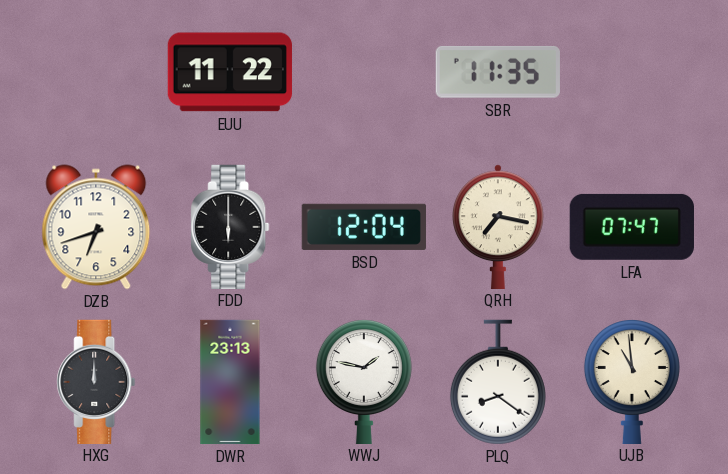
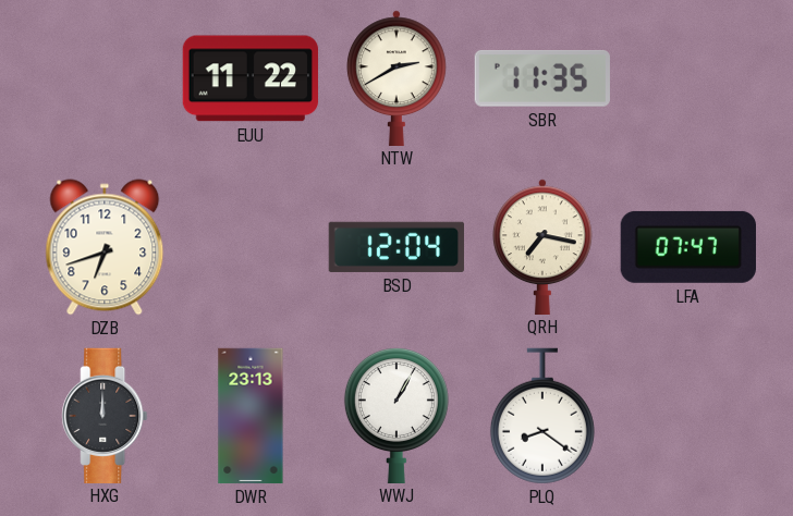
NTW: none -> 2:40 (396, 77)
FDD: 6:00 -> none (230, 226)
WWJ: 1:47 -> 1:05 (396, 416)
UJB: 10:59 -> none (632, 382)
